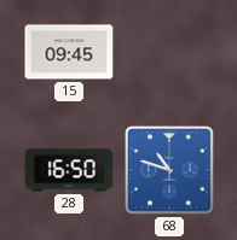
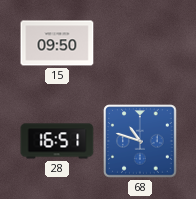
15: 09:45 -> 09:50 (57, 43)
28: 16:50 -> 16:51 (57, 141)
